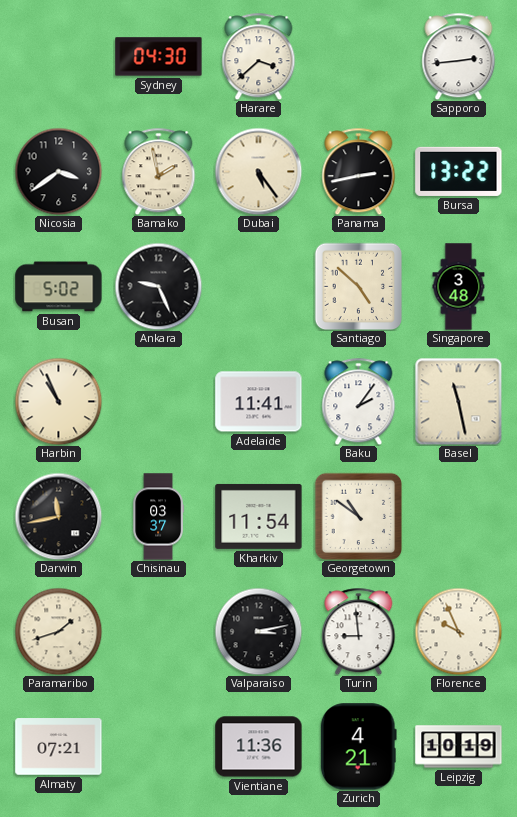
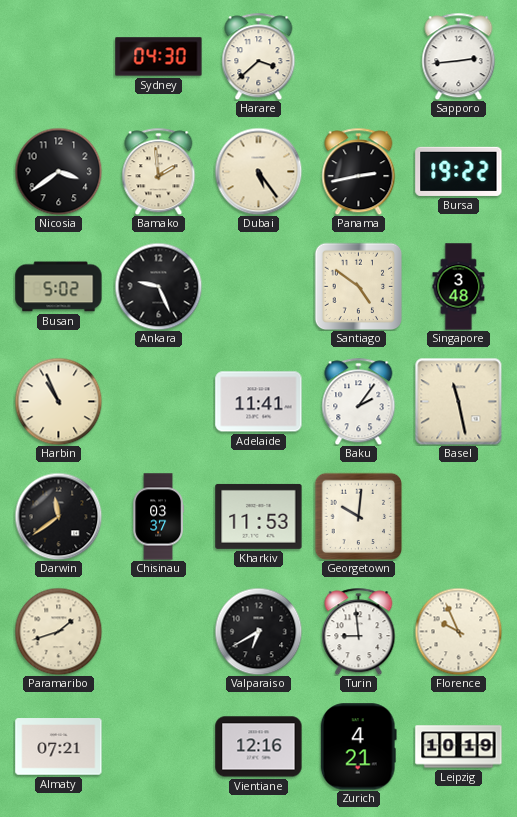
Bamako: 1:58 -> 1:59 (159, 171)
Bursa: 13:22 -> 19:22 (459, 171)
Santiago: 4:52 -> 4:51 (358, 286)
Darwin: 11:43 -> 11:39 (58, 516)
Kharkiv: 11:54 -> 11:53 (259, 516)
Georgetown: 10:51 -> 10:01 (358, 516)
Valparaiso: 3:13 -> 6:40 (258, 631)
Vientiane: 11:36 -> 12:16 (259, 747)
